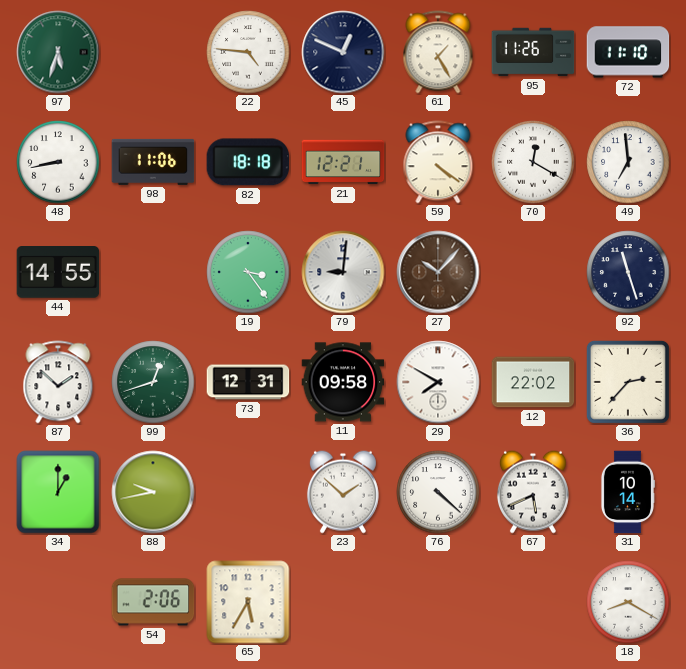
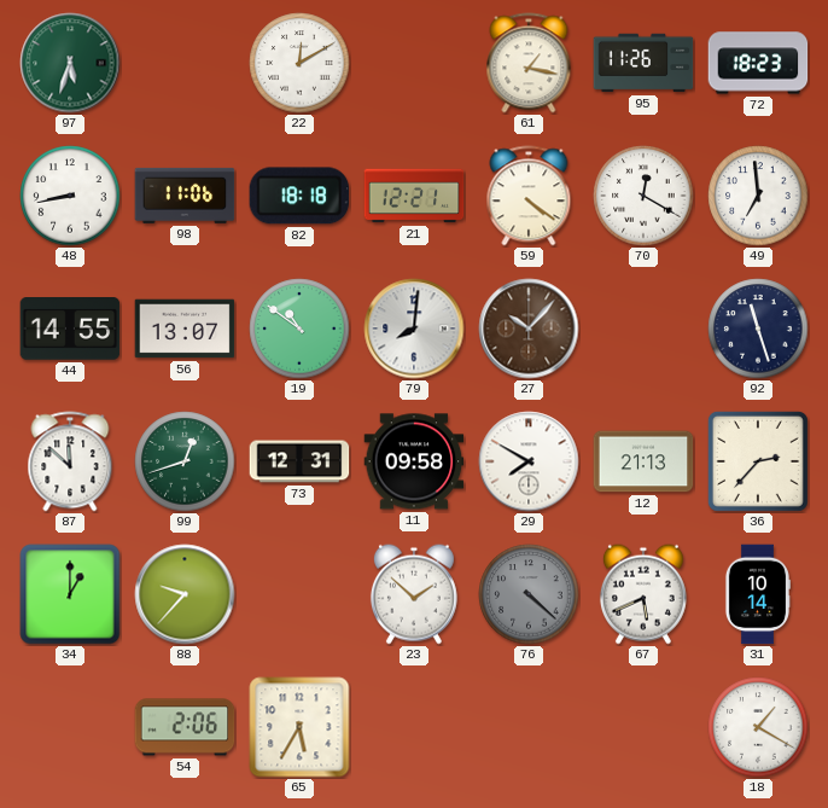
22: 4:46 -> 12:10 (299, 63)
45: 12:49 -> none (343, 52)
61: 1:25 -> 1:17 (529, 63)
72: 11:10 -> 18:23 (758, 63)
56: none -> 13:07 (185, 329)
19: 3:24 -> 10:51 (299, 329)
79: 9:01 -> 8:01 (414, 329)
87: 1:52 -> 11:52 (70, 461)
12: 22:02 -> 21:13 (643, 461)
88: 9:43 -> 9:37 (185, 594)
76 dial: white -> grey (529, 594)
18: 8:20 -> 1:20 (758, 727)
